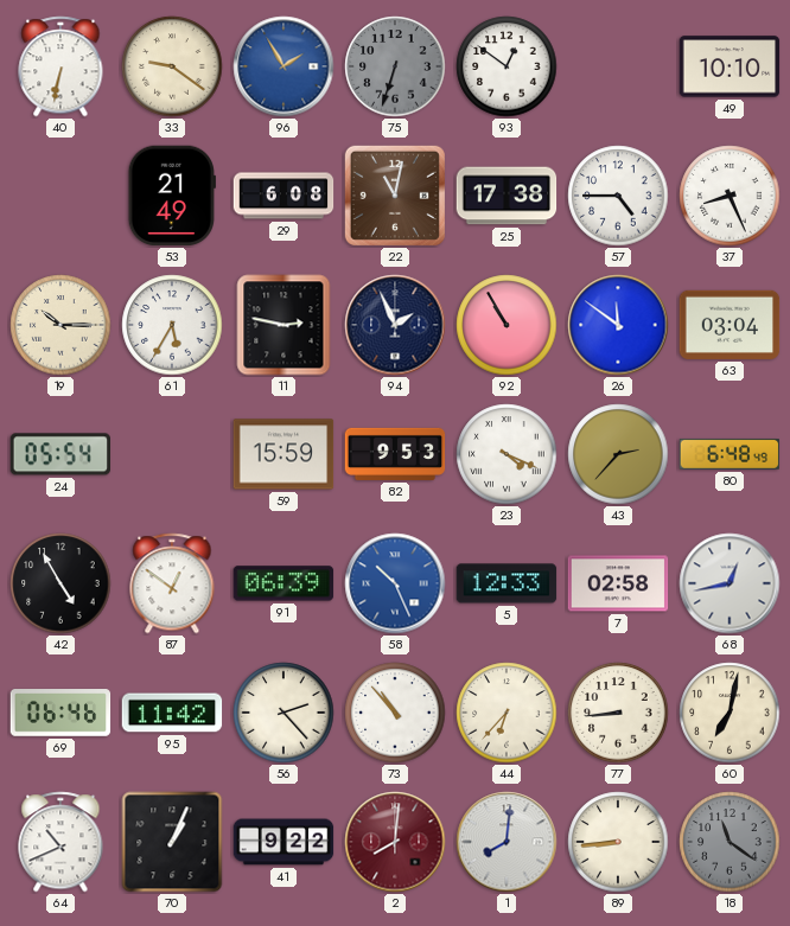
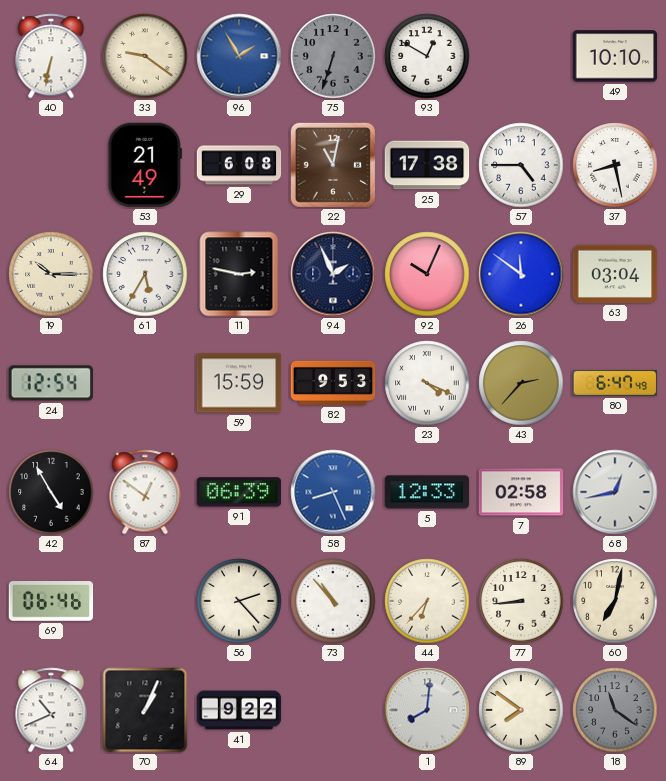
93: 12:51 -> 12:50 (427, 56)
37: 8:26 -> 8:28 (615, 165)
92: 10:55 -> 10:04 (427, 274)
24: 05:54 -> 12:54 (50, 383)
80: 6:48 -> 6:47 (615, 383)
58: 10:26 -> 8:26 (333, 492)
95: 11:42 -> none (172, 713)
2: 8:01 -> none (395, 842)
89: 8:44 -> 7:51 (521, 710)
